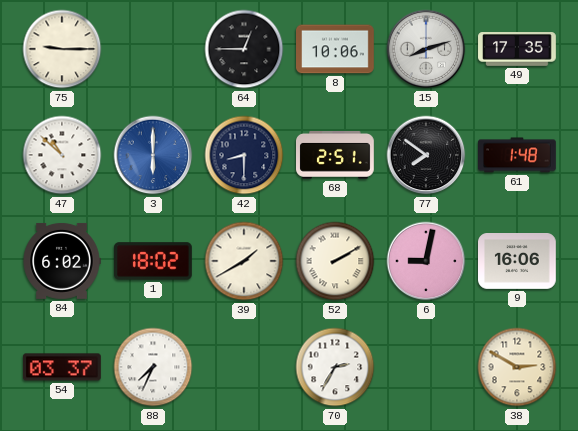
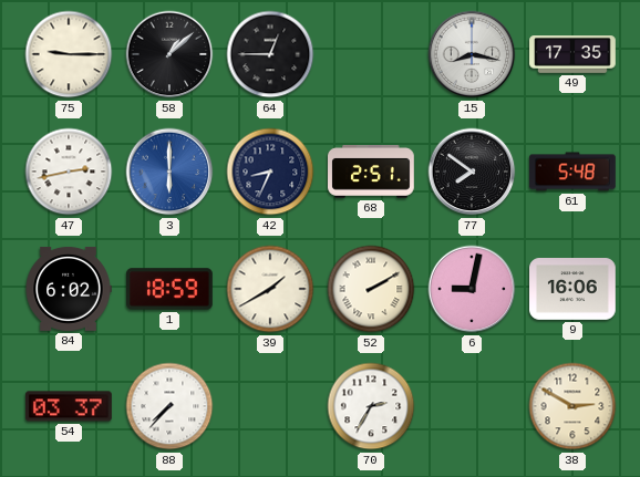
58: none -> 1:08 (169, 54)
8: 10:06 -> none (336, 49)
15: 8:12 -> 8:17 (472, 54)
47: 10:52 -> 2:43 (69, 172)
42: 8:30 -> 8:34 (270, 172)
61: 1:48 -> 5:48 (574, 172)
1: 18:02 -> 18:59 (171, 289)
88: 7:34 -> 7:37 (169, 406)
